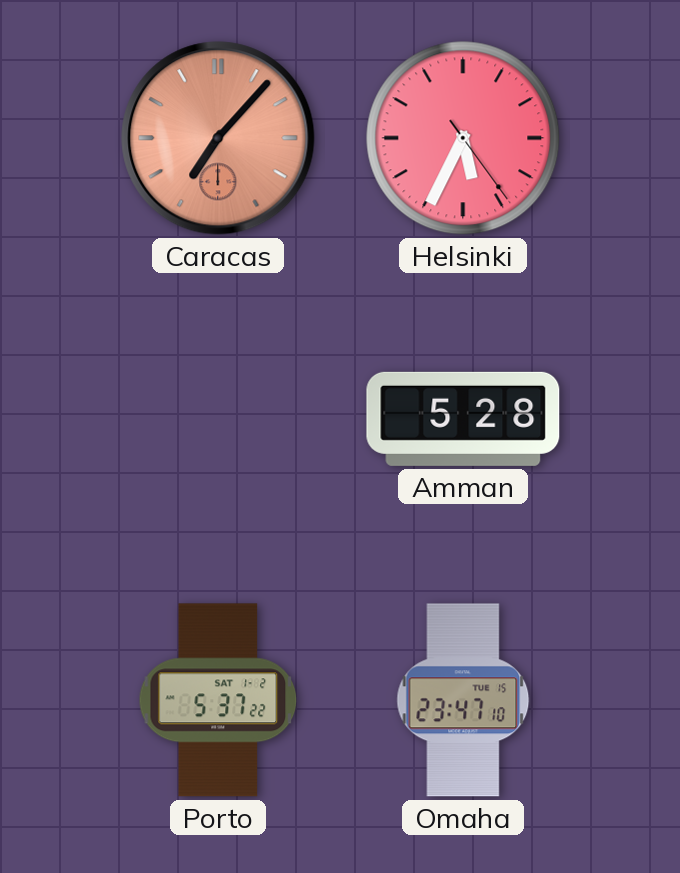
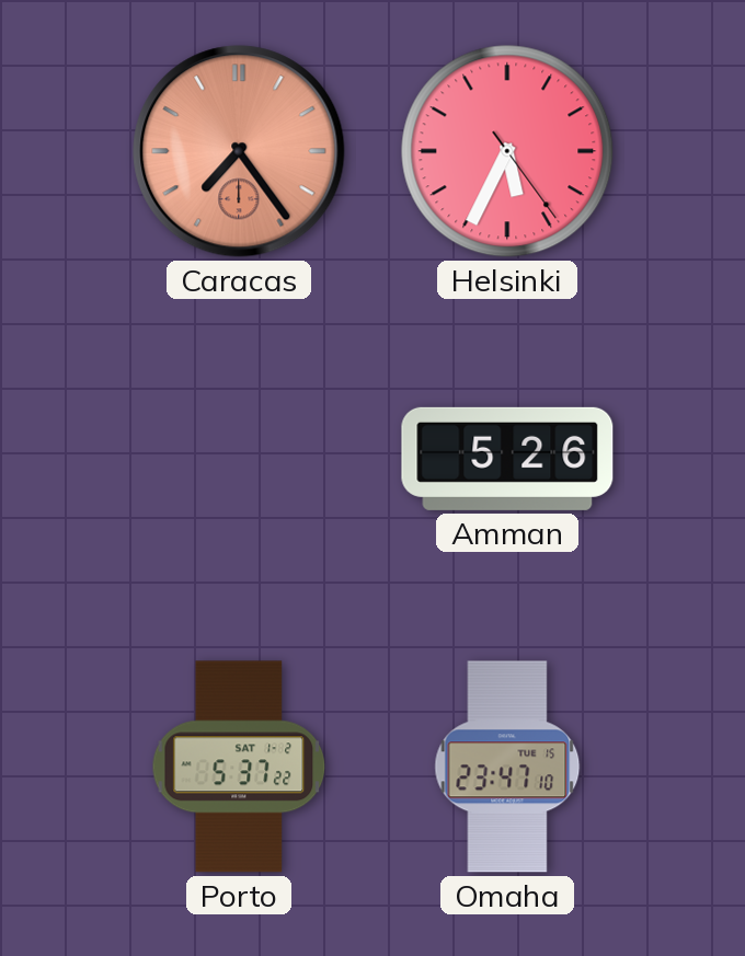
Caracas: 7:07 -> 7:24 (239, 151)
Amman: 5:28 -> 5:26 (507, 459)
